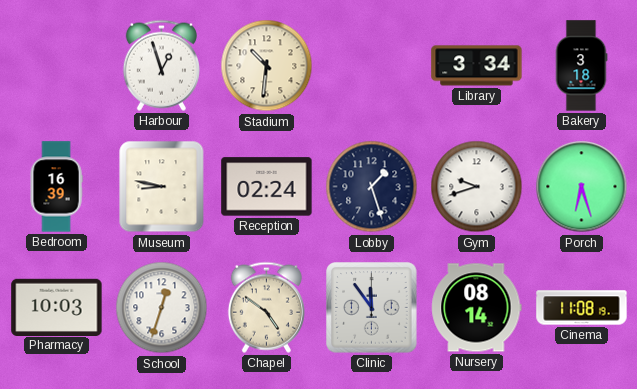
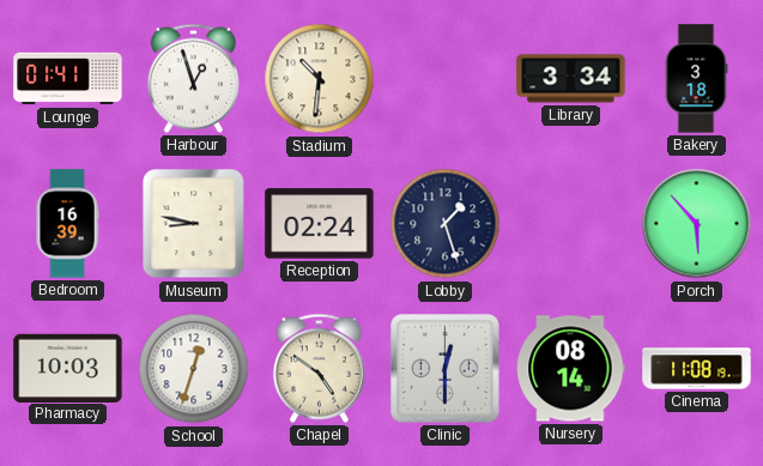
Lounge: none -> 01:41 (68, 79)
Gym: 9:42 -> none (477, 187)
Porch: 6:27 -> 5:53 (697, 224)
Clinic: 11:54 -> 12:30 (446, 369)
